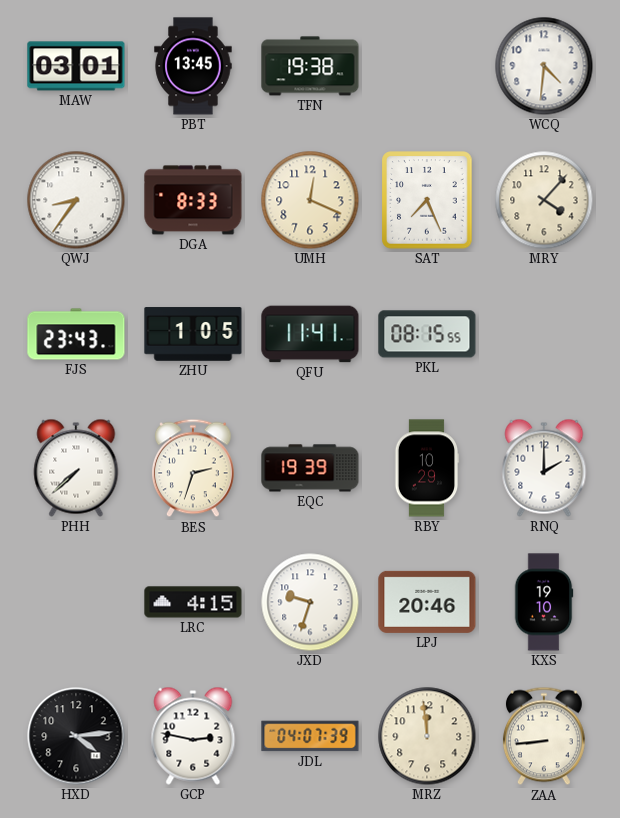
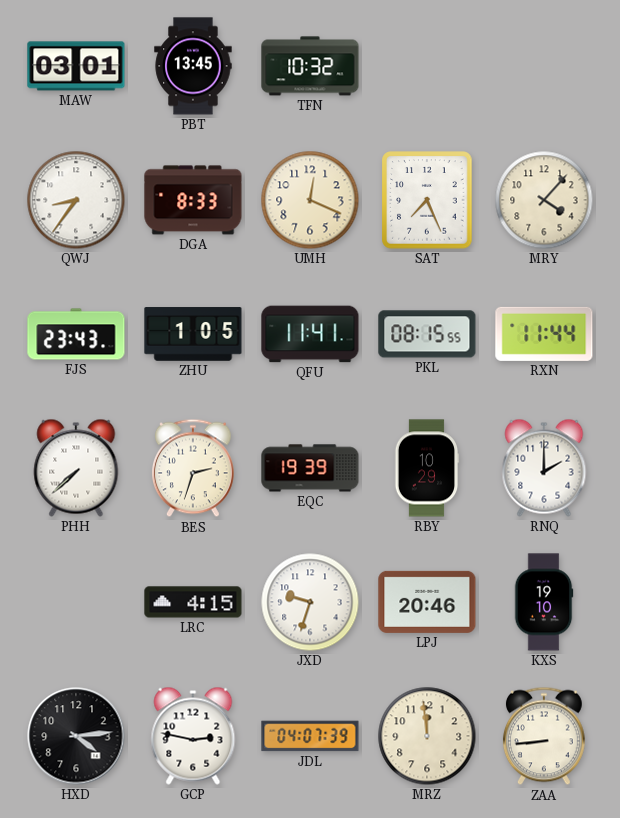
TFN: 19:38 -> 10:32 (310, 66)
WCQ: 4:31 -> none (544, 66)
RXN: none -> 11:44 (544, 334)
